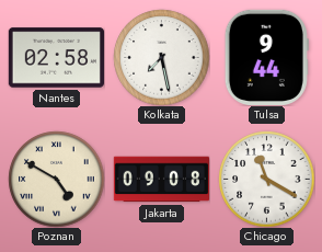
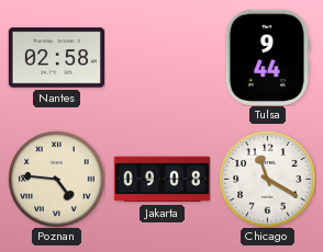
Kolkata: 7:28 -> none (161, 57)
Poznan: 4:50 -> 4:46 (56, 179)
